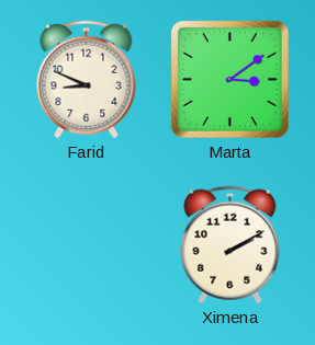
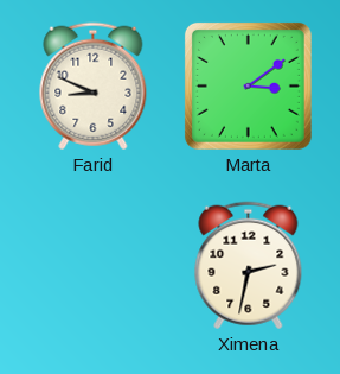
Ximena: 2:10 -> 2:32 (249, 266)
